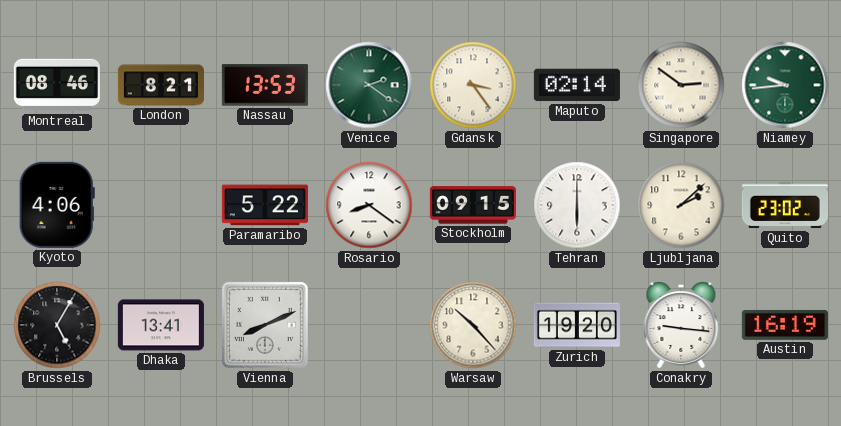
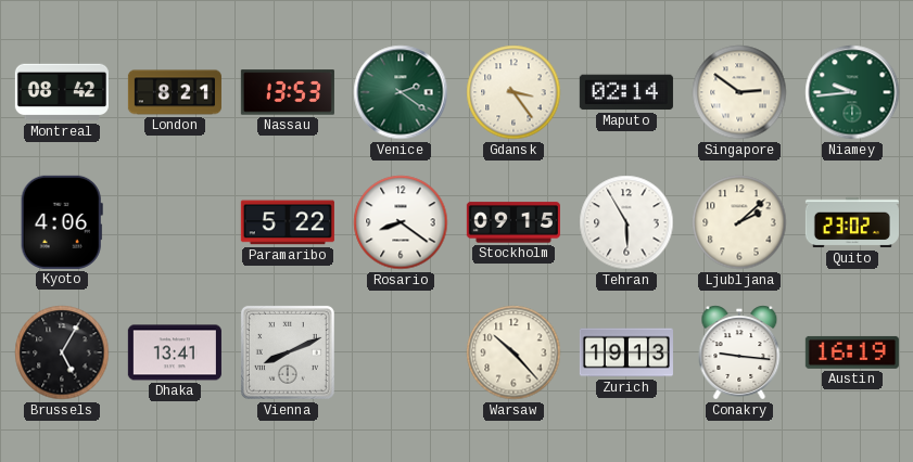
Montreal: 08:46 -> 08:42 (62, 92)
Tehran: 6:00 -> 5:55 (626, 222)
Zurich: 19:20 -> 19:13 (626, 352)
